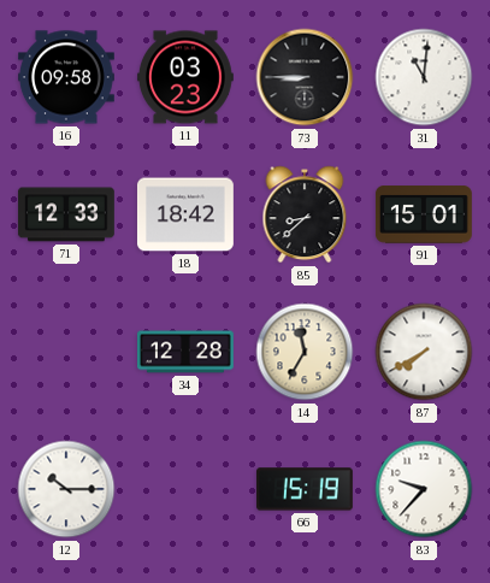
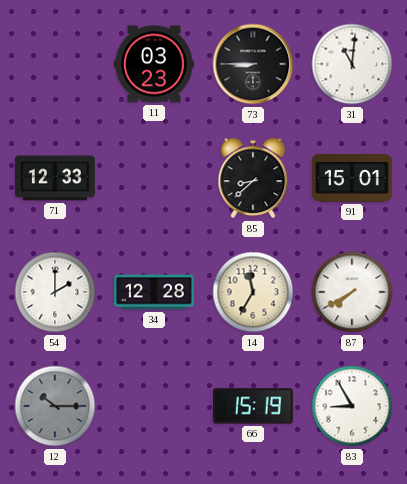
16: 09:58 -> none (67, 77)
18: 18:42 -> none (185, 214)
54: none -> 2:00 (55, 292)
12 dial: white -> grey (55, 406)
83: 9:37 -> 8:55 (352, 406)
